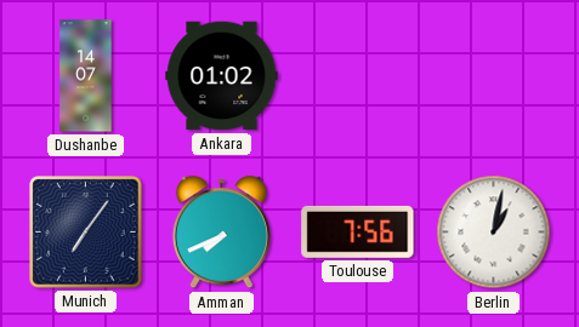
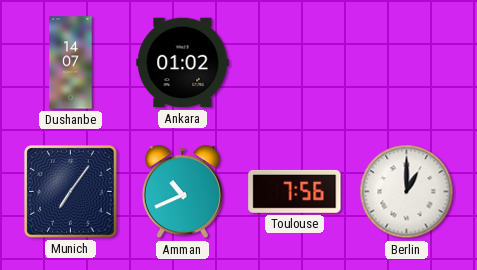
Amman: 7:41 -> 10:41 (182, 192)
Berlin: 1:02 -> 1:00 (407, 192)
